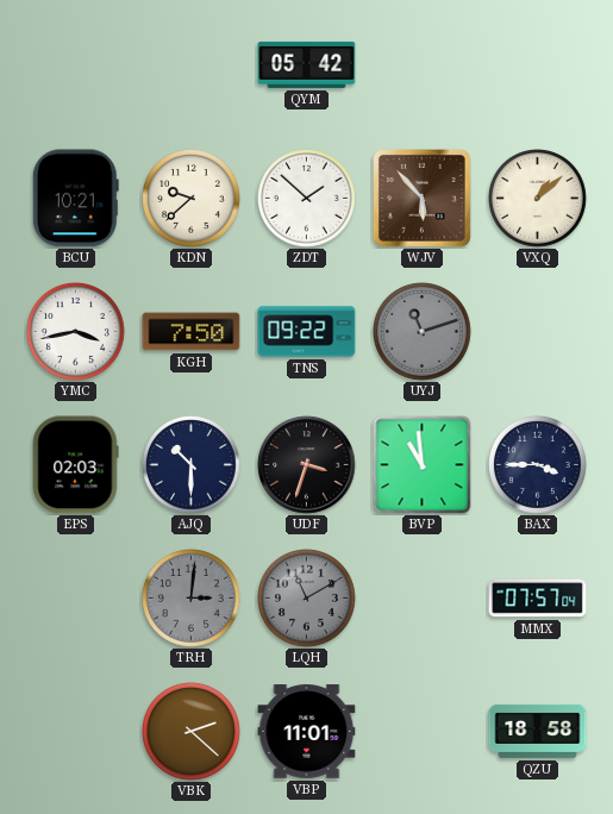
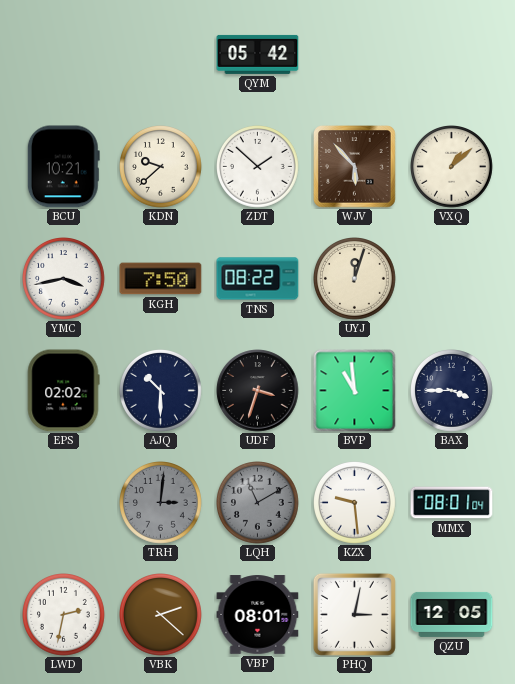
TNS: 09:22 -> 08:22 (258, 279)
UYJ: 11:12 -> 12:03 (355, 279)
UYJ dial: grey -> cream (355, 279)
EPS: 02:03 -> 02:02 (63, 391)
KZX: none -> 9:29 (355, 503)
MMX: 07:57 -> 08:01 (452, 503)
LWD: none -> 2:32 (64, 615)
VBP: 11:01 -> 08:01 (258, 615)
PHQ: none -> 3:02 (354, 614)
QZU: 18:58 -> 12:05 (452, 614)
